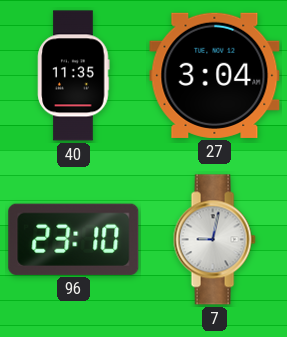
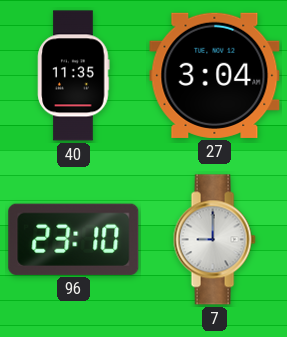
7: 9:02 -> 9:00 (214, 240)
